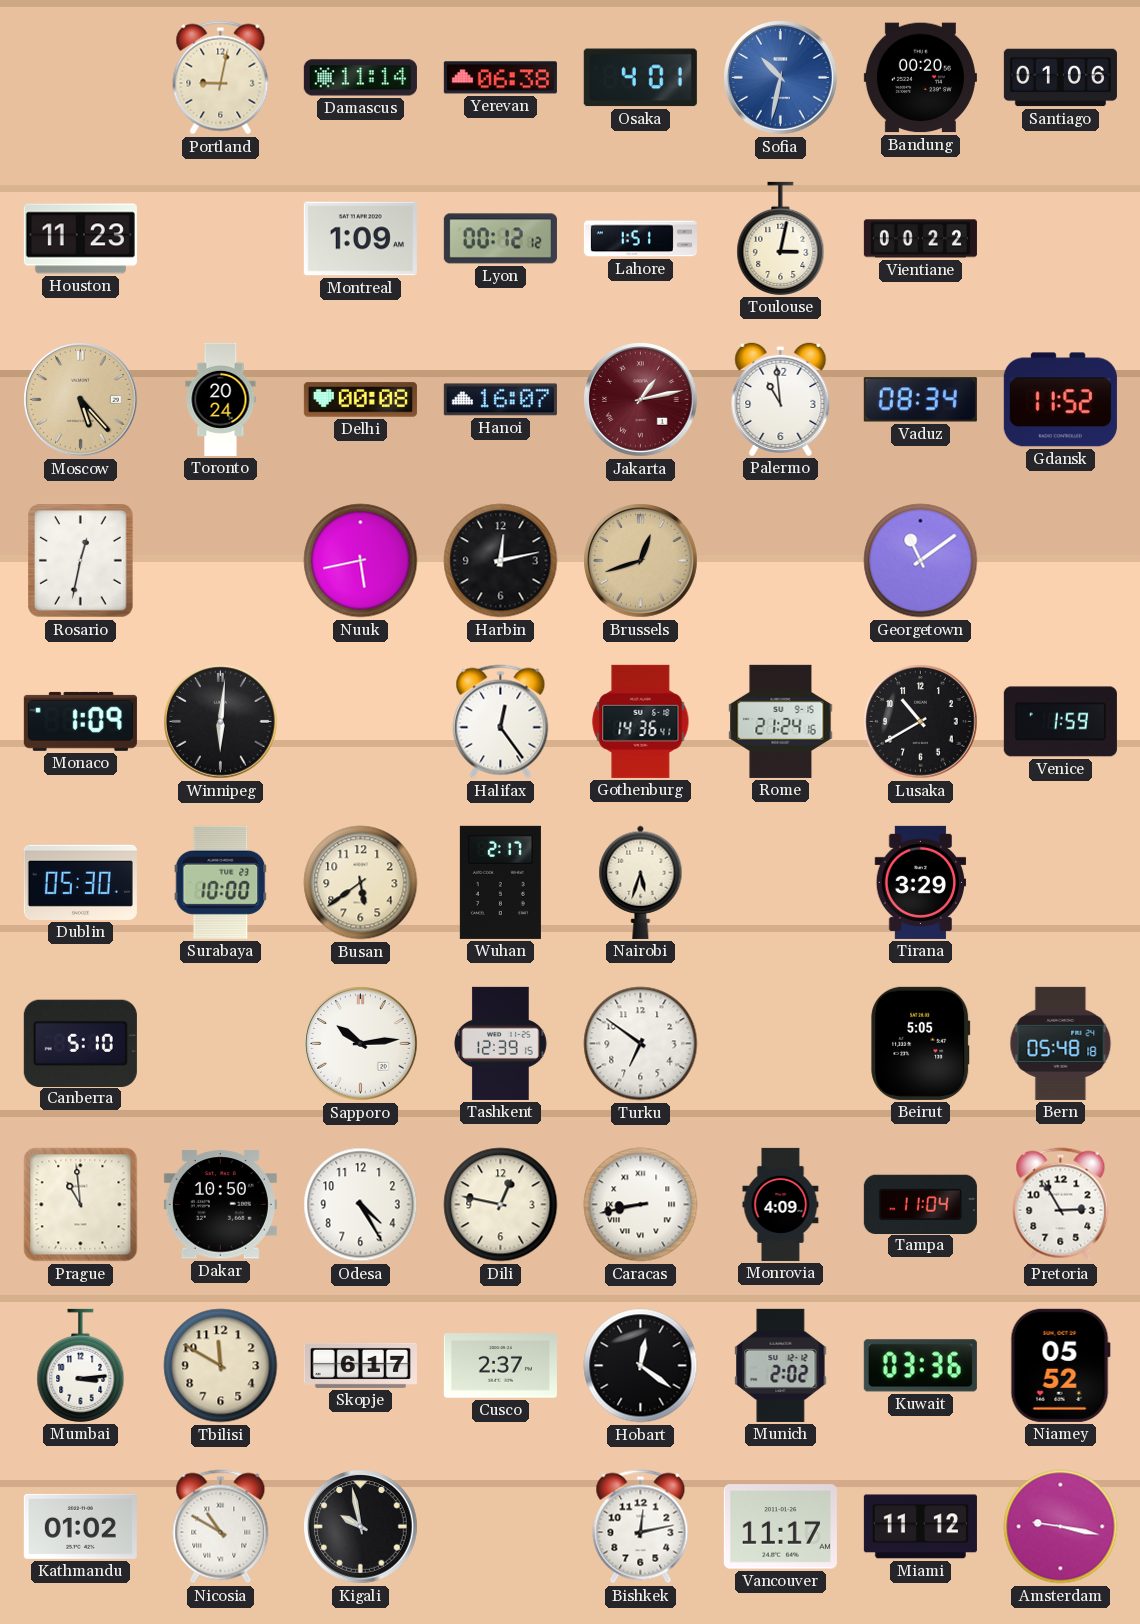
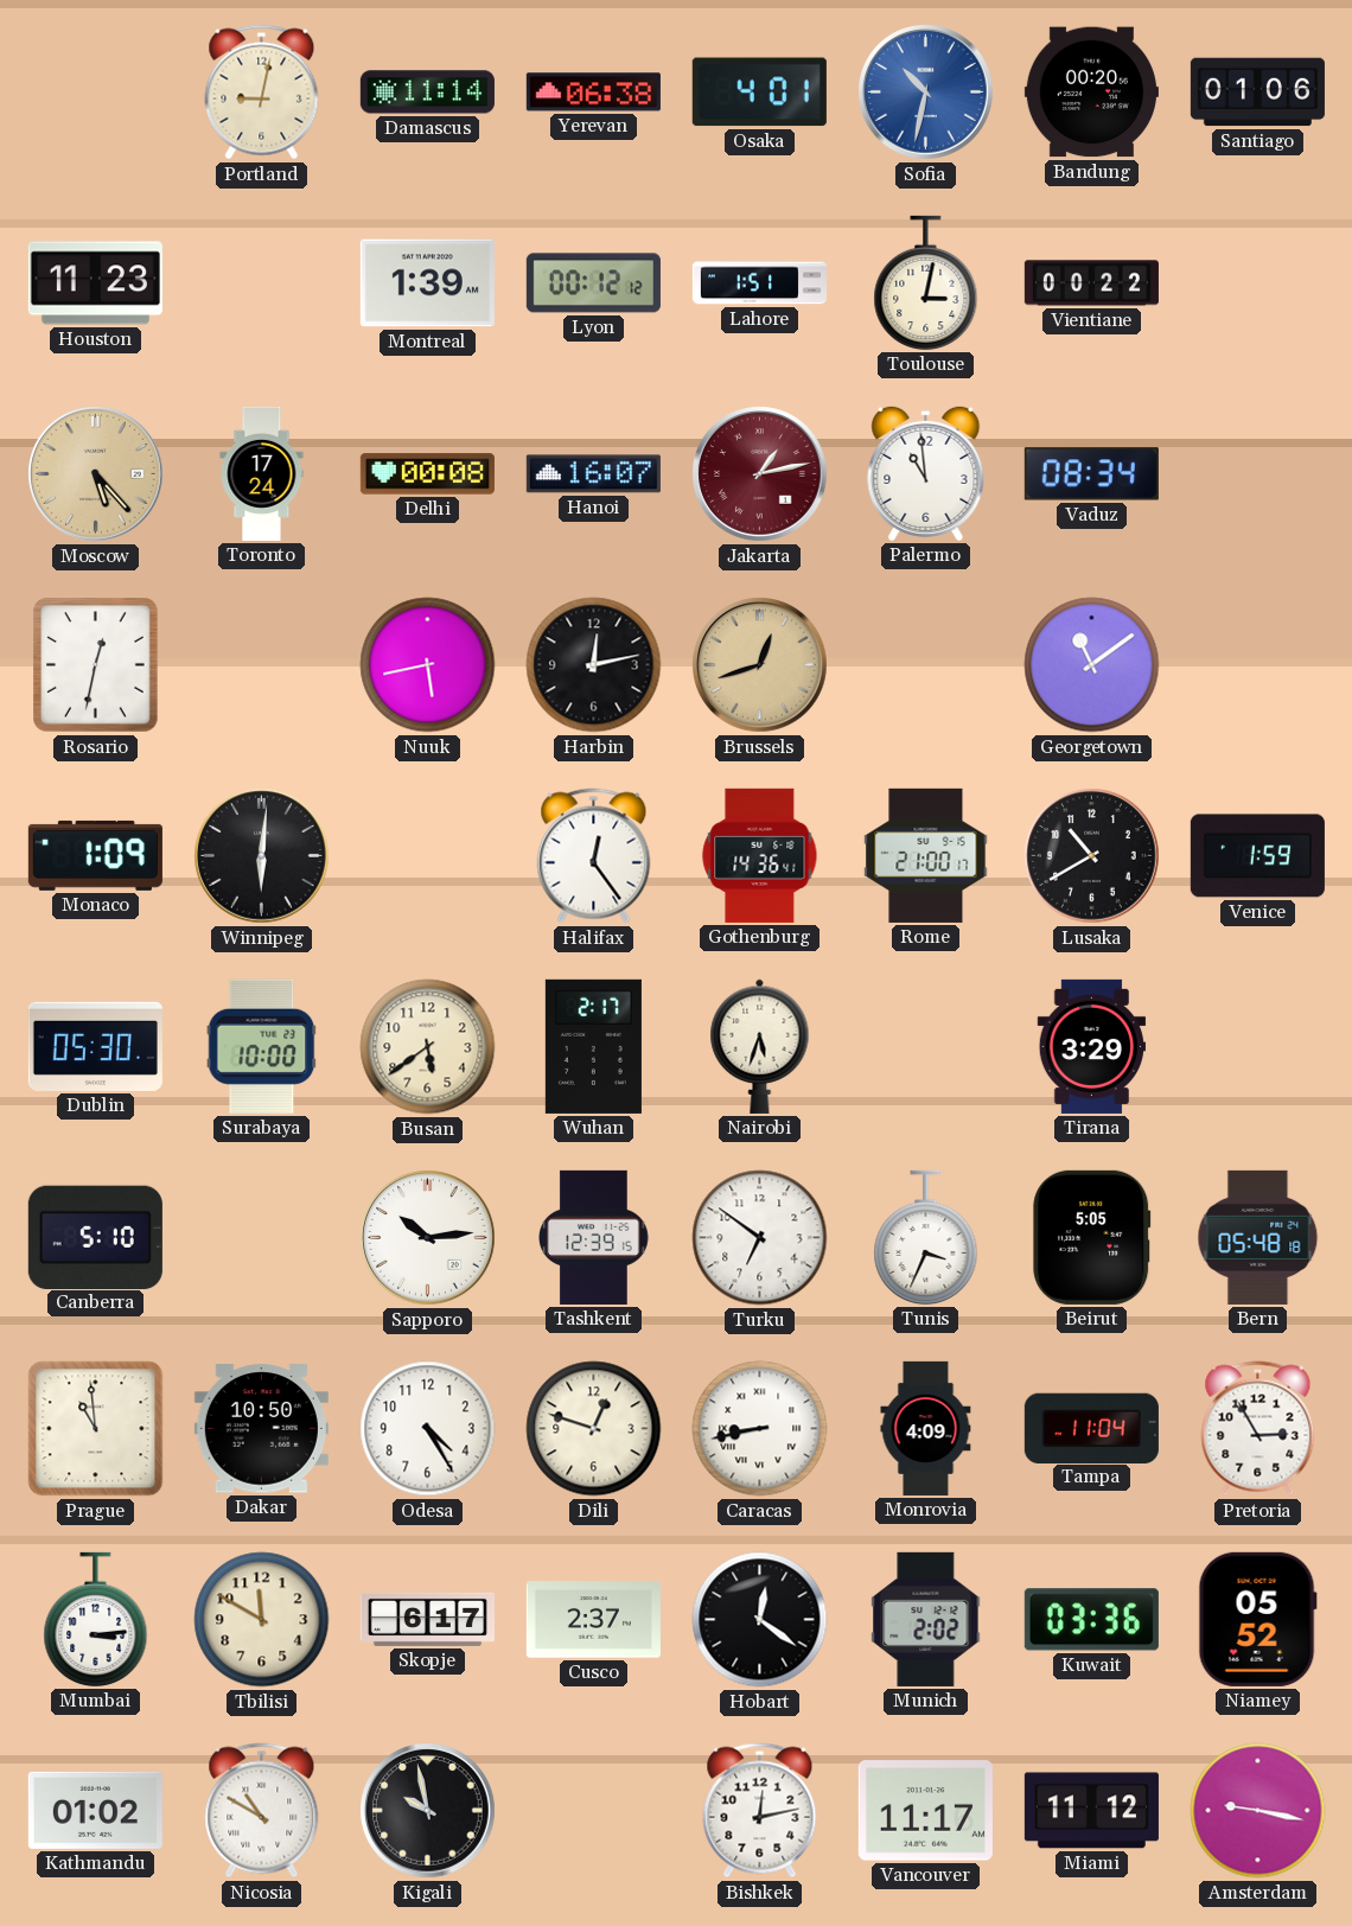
Montreal: 1:09 -> 1:39 (427, 283)
Toronto: 20:24 -> 17:24 (262, 473)
Gdansk: 11:52 -> none (1060, 400)
Rome: 21:24 -> 21:00 (926, 855)
Tunis: none -> 3:34 (926, 1237)
Dili: 12:47 -> 12:48 (594, 1429)
